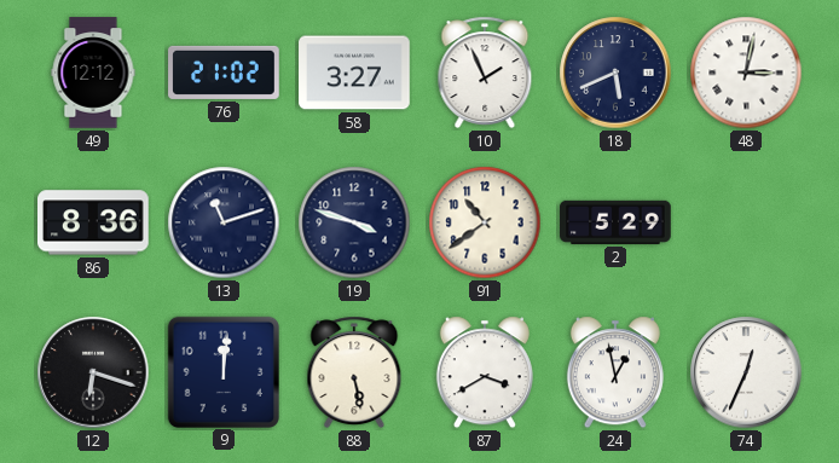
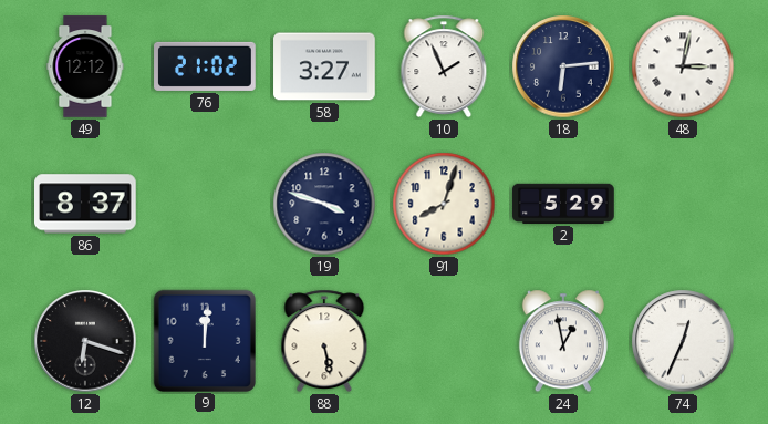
18: 5:41 -> 6:14 (563, 66)
86: 8:36 -> 8:37 (86, 204)
13: 11:12 -> none (224, 222)
91: 10:39 -> 8:03 (444, 204)
87: 3:40 -> none (485, 372)
